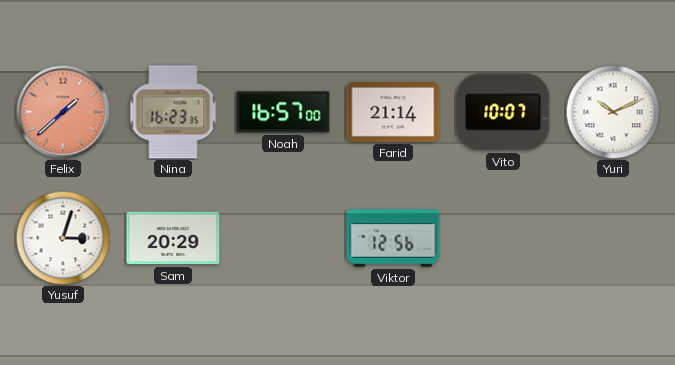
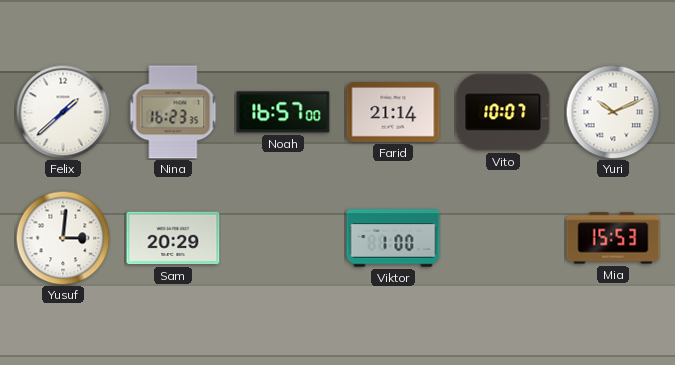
Felix dial: salmon -> white (63, 112)
Yusuf: 3:03 -> 3:01 (63, 238)
Viktor: 12:56 -> 1:00 (393, 238)
Mia: none -> 15:53 (613, 238)
